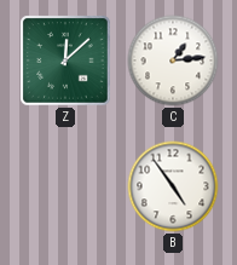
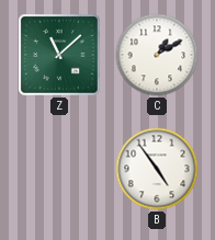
Z: 12:08 -> 11:08 (59, 55)
C: 1:14 -> 1:10 (157, 55)
